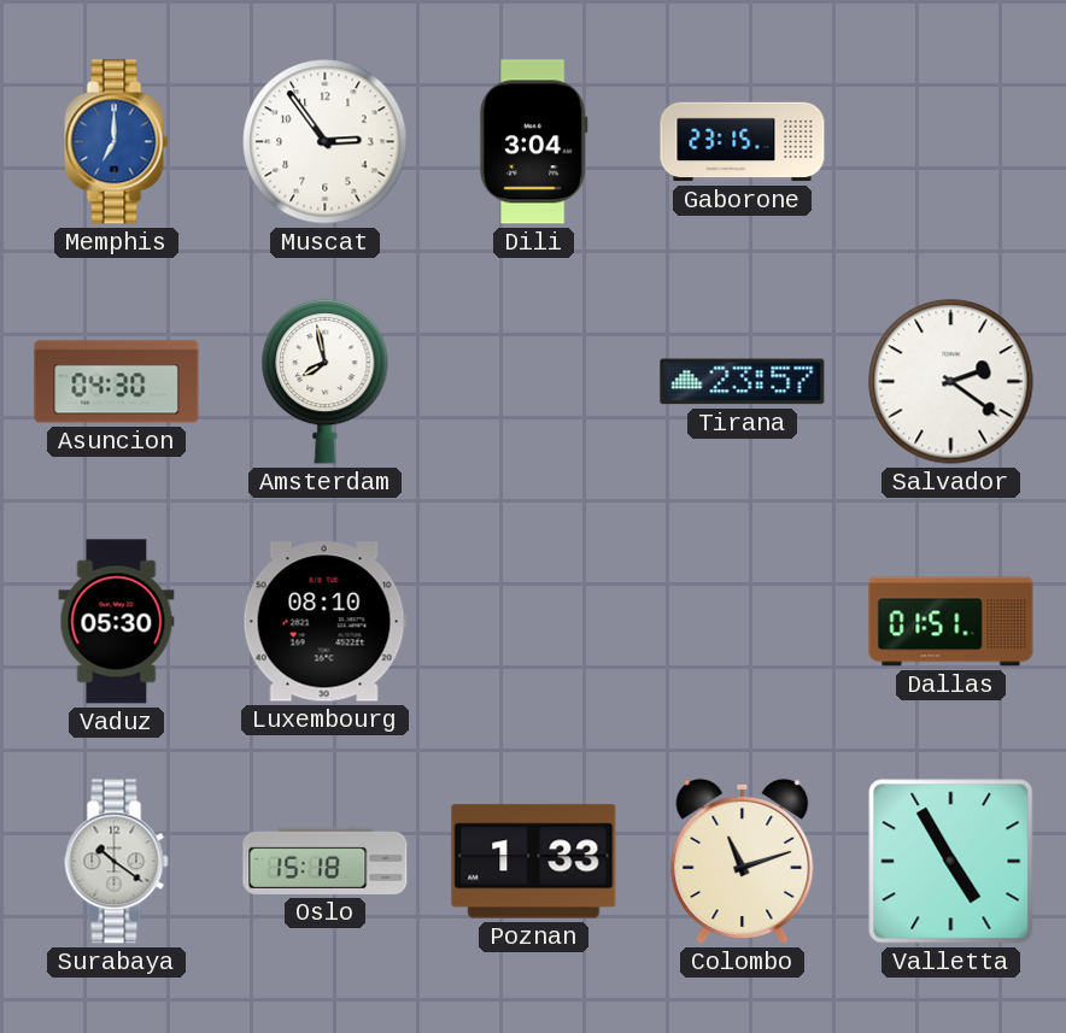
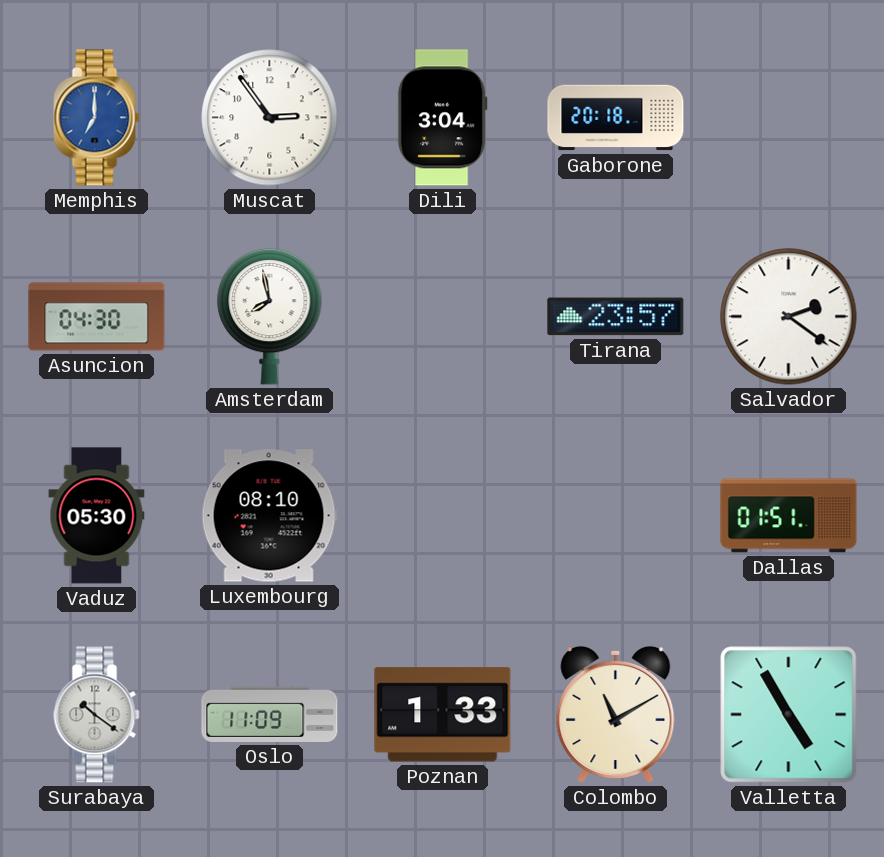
Gaborone: 23:15 -> 20:18 (616, 118)
Oslo: 15:18 -> 11:09 (270, 714)
Colombo: 11:12 -> 11:10 (616, 714)
